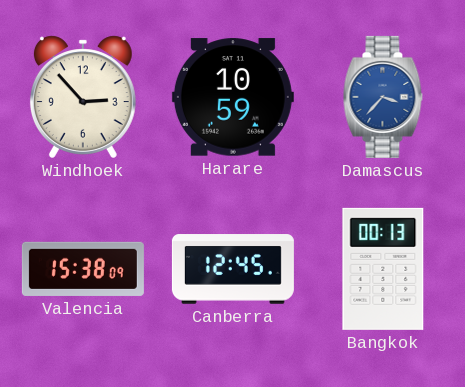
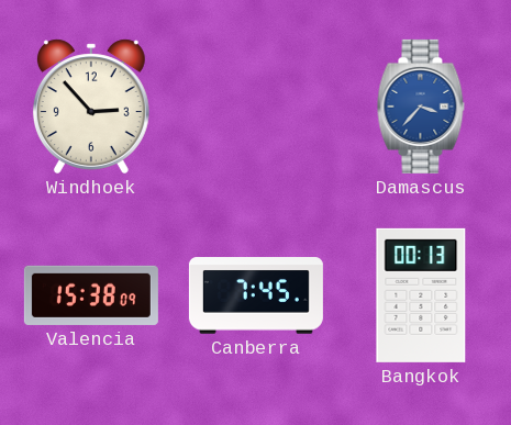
Harare: 10:59 -> none (233, 97)
Canberra: 12:45 -> 7:45 (256, 295)
